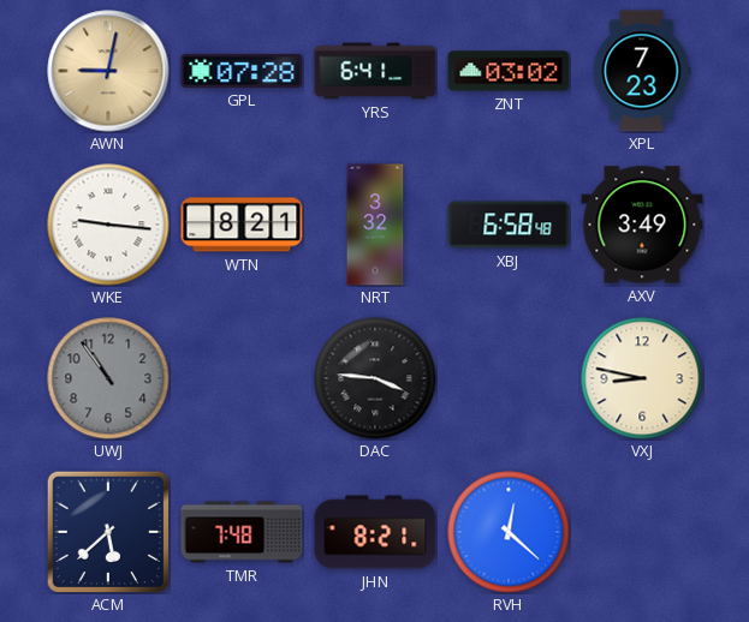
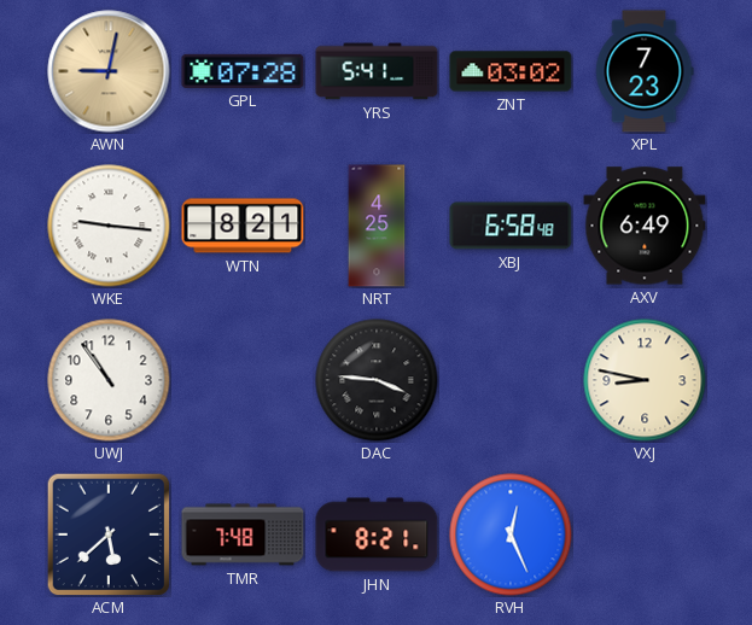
YRS: 6:41 -> 5:41 (377, 71)
NRT: 3:32 -> 4:25 (377, 226)
AXV: 3:49 -> 6:49 (645, 226)
UWJ dial: grey -> white (109, 380)
RVH: 12:22 -> 12:26 (511, 535)
